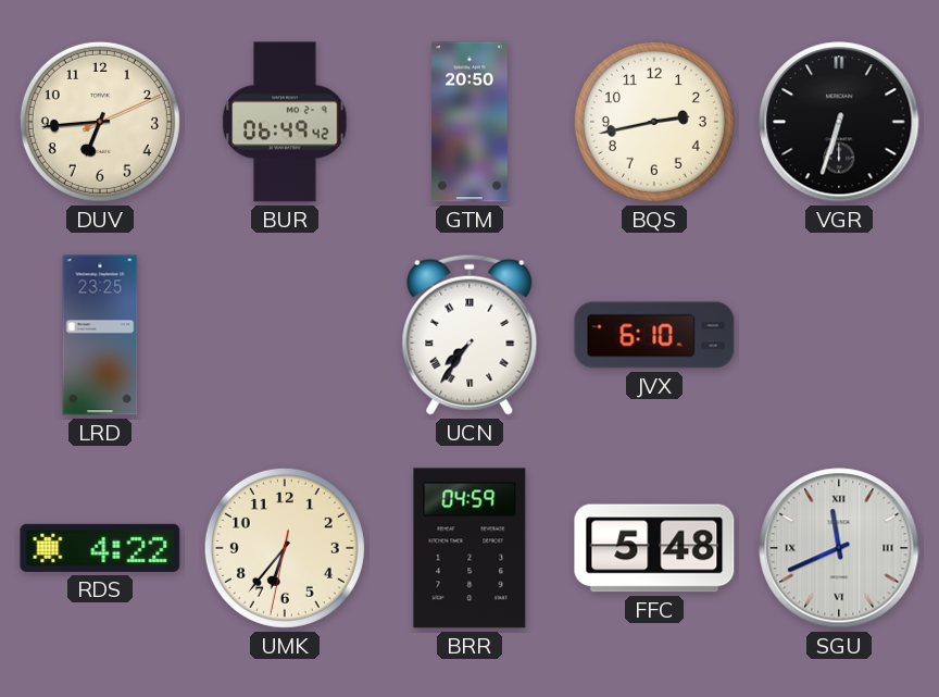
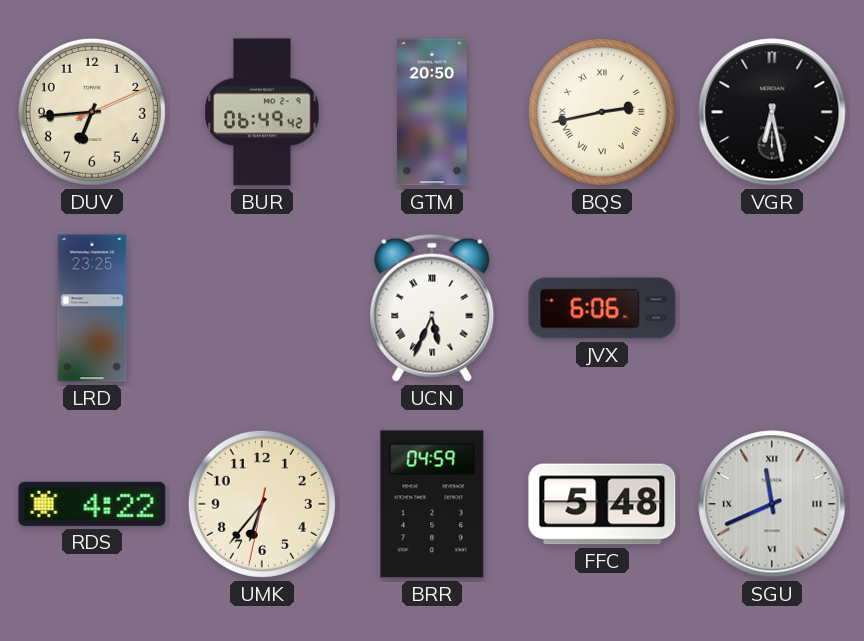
BQS numerals: Arabic -> Roman (602, 112)
VGR: 6:33 -> 6:28 (772, 112)
UCN: 7:36 -> 5:34 (432, 308)
JVX: 6:10 -> 6:06 (602, 308)
